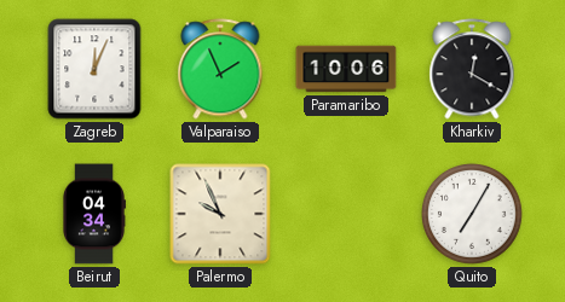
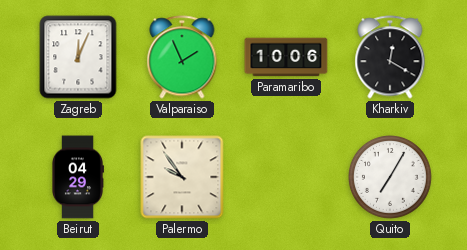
Beirut: 04:34 -> 04:29 (78, 177)
Palermo: 9:56 -> 9:54 (182, 177)
